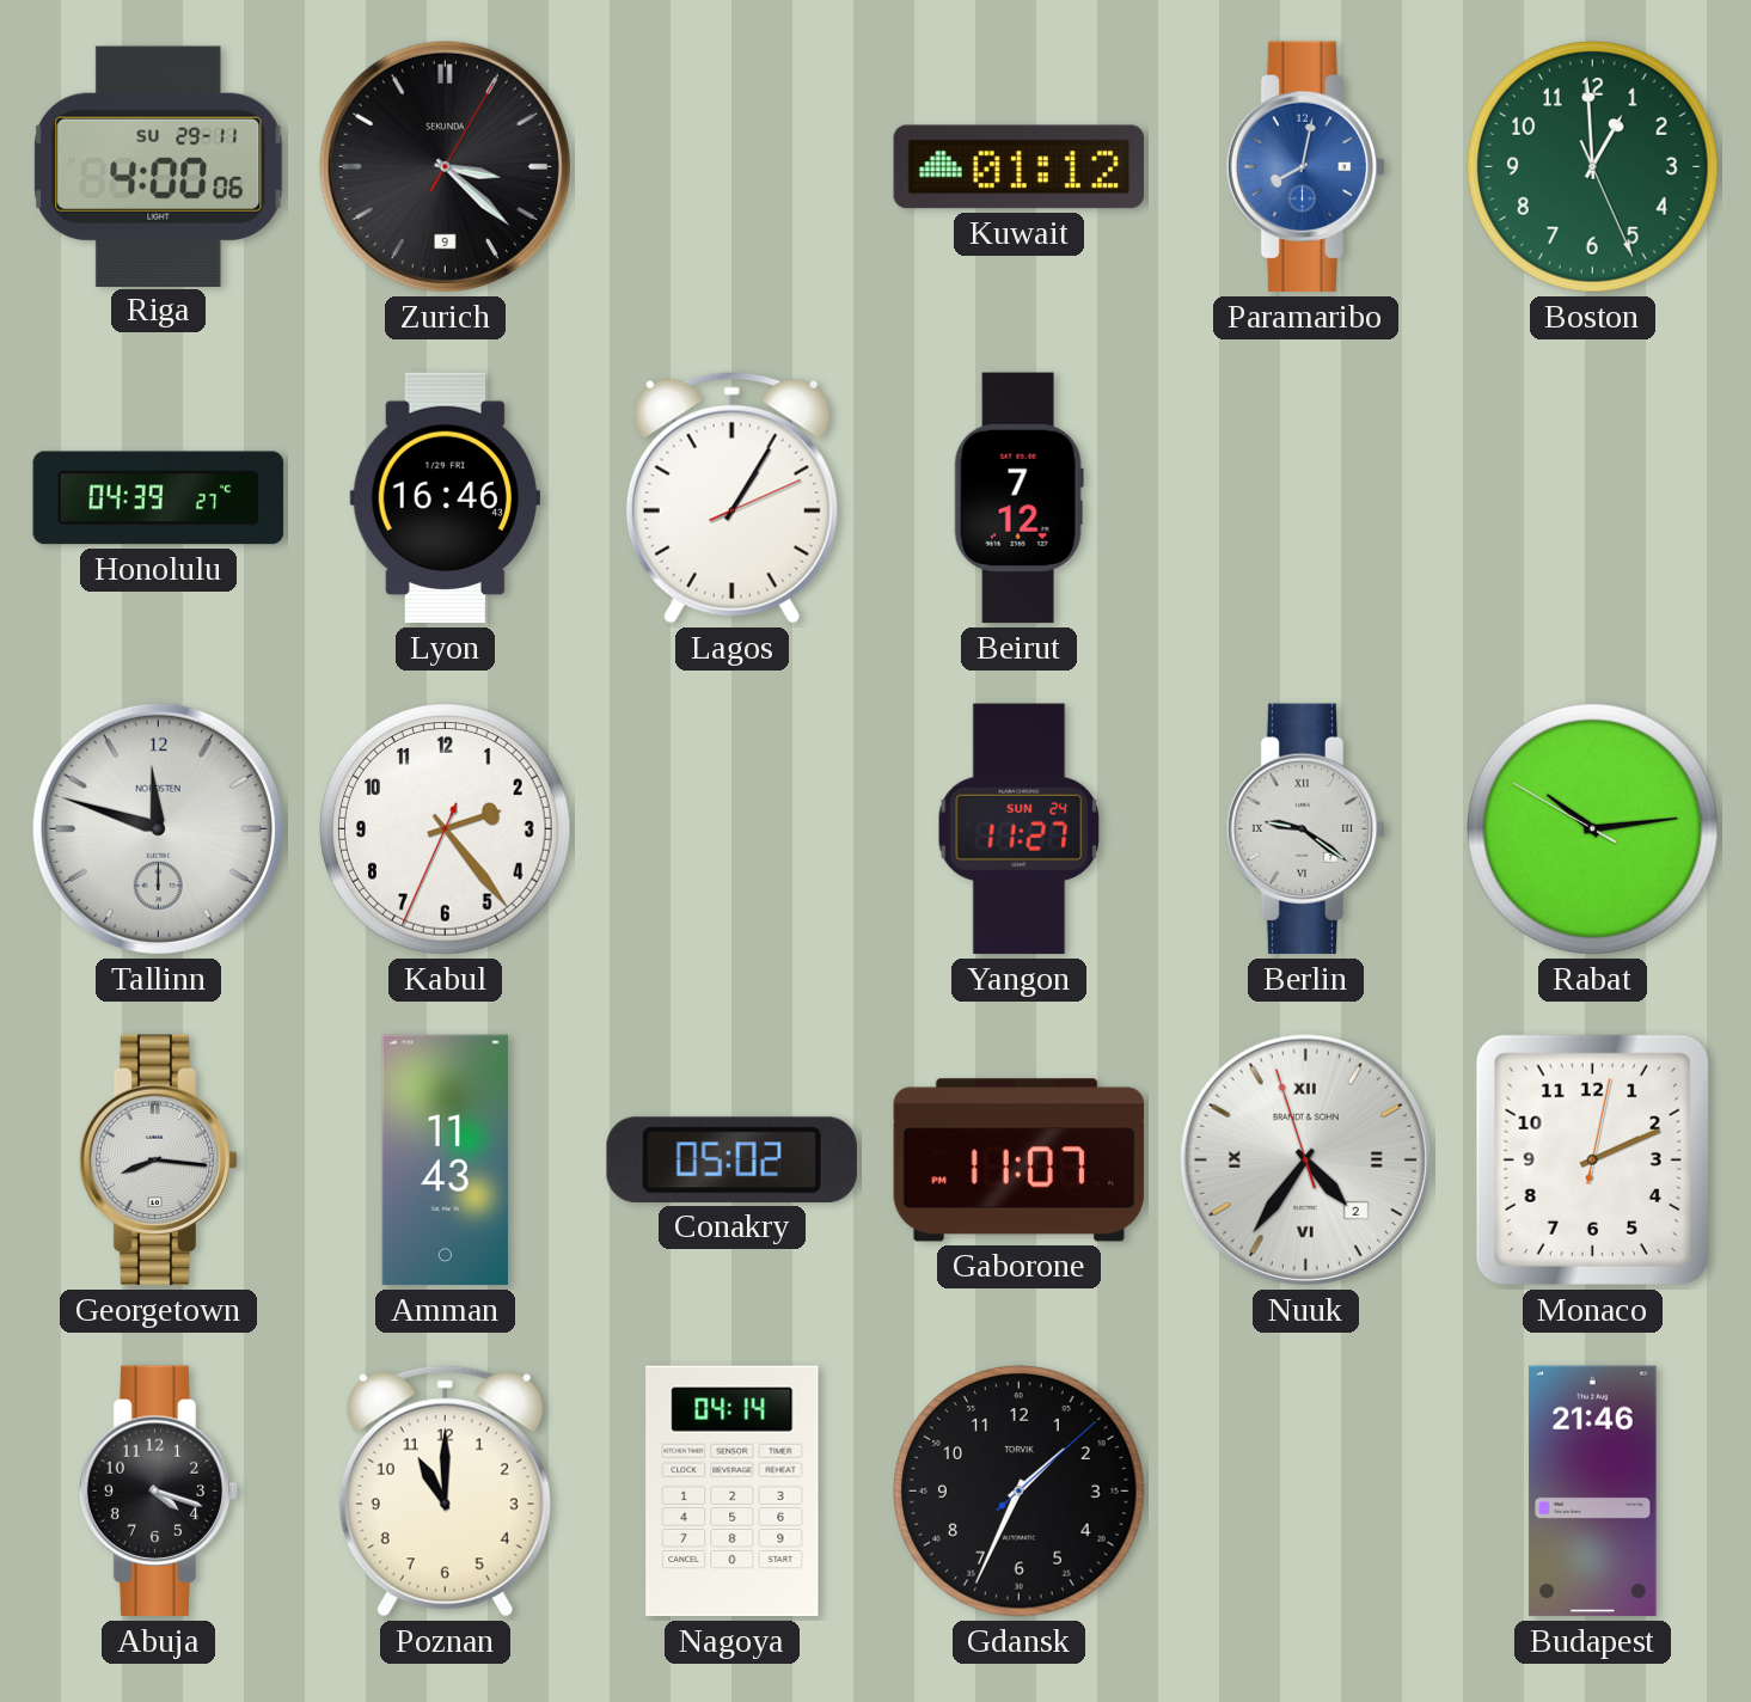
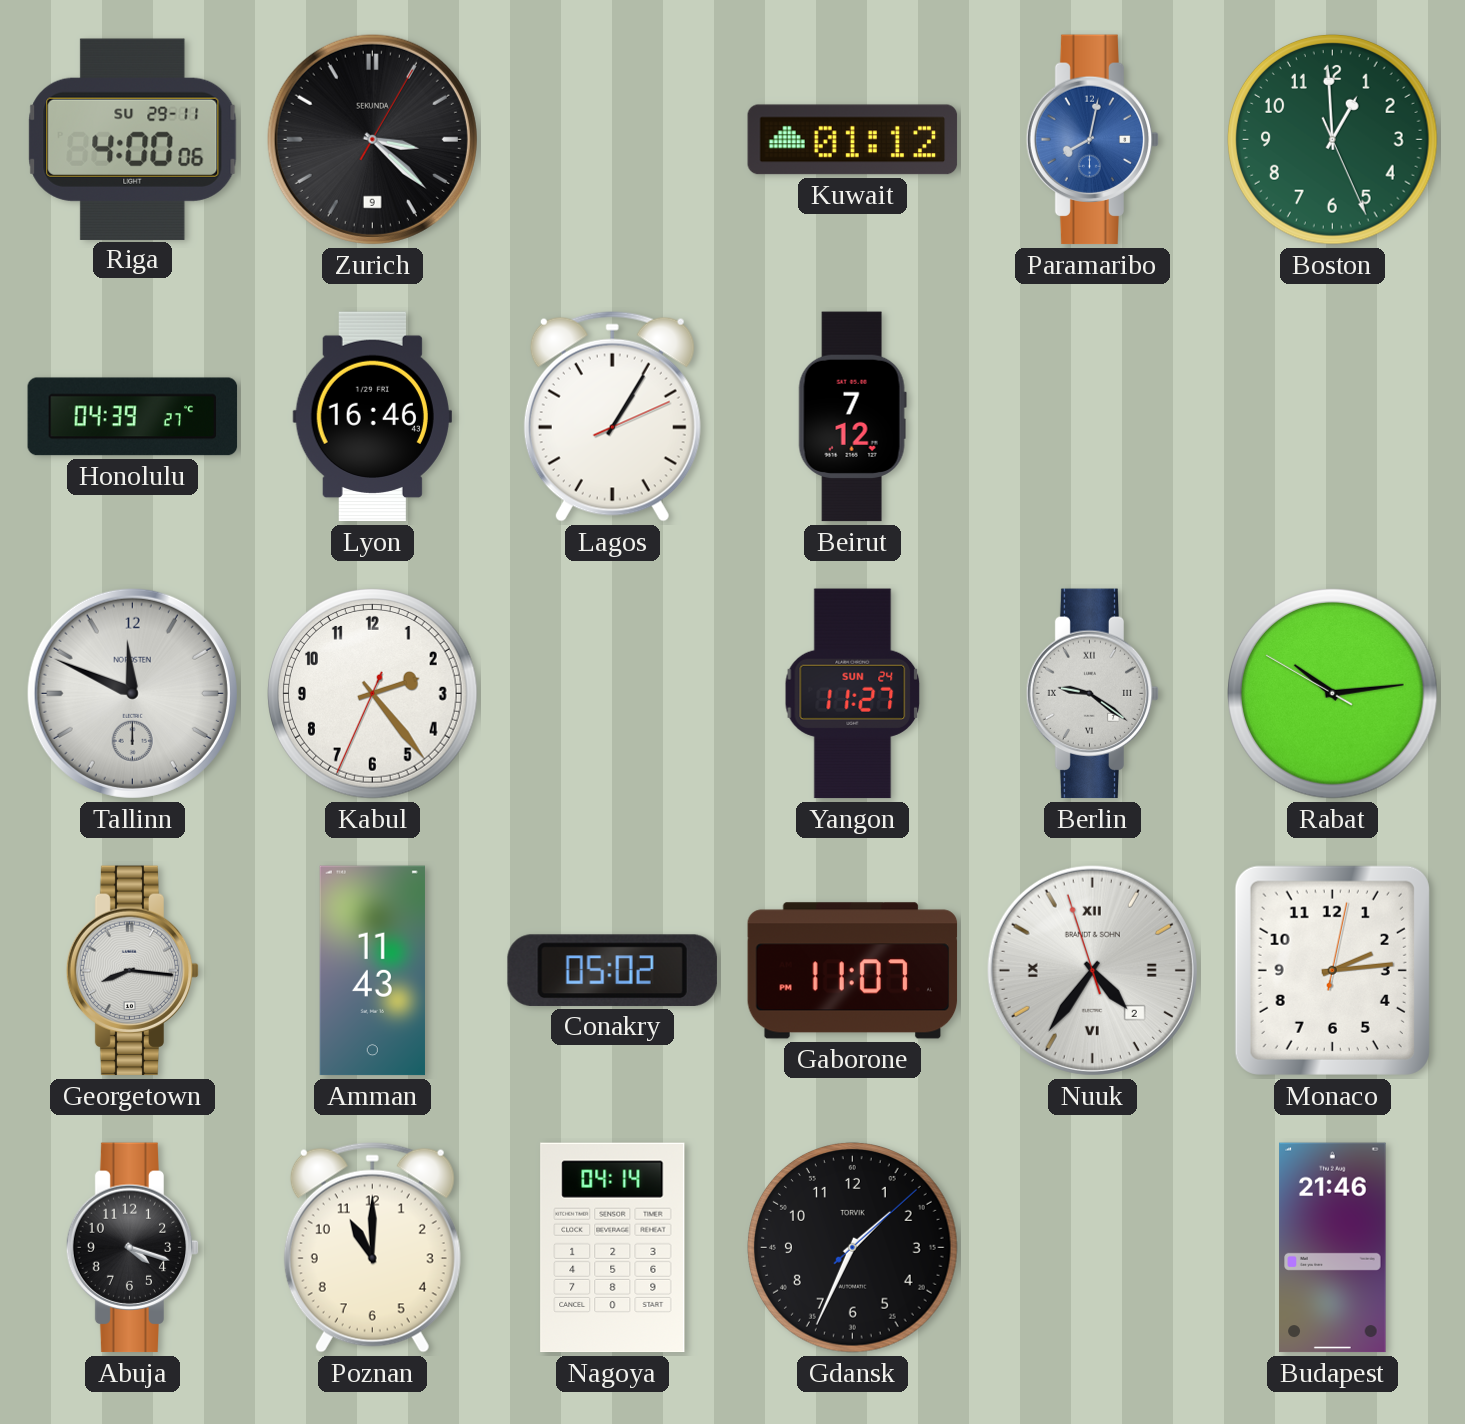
Tallinn: 11:48 -> 11:49 (132, 693)
Monaco: 2:11 -> 2:14 (1332, 970)
